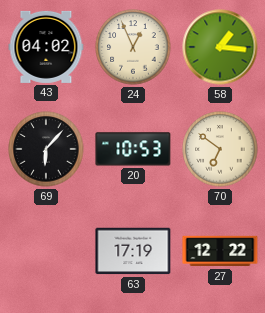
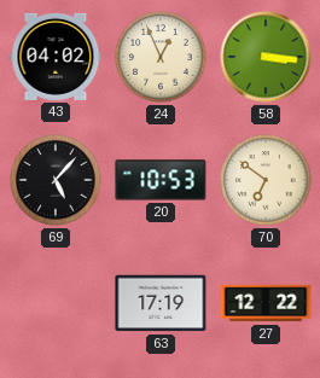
58: 1:16 -> 3:16 (266, 57)
69: 6:07 -> 5:07 (56, 180)
